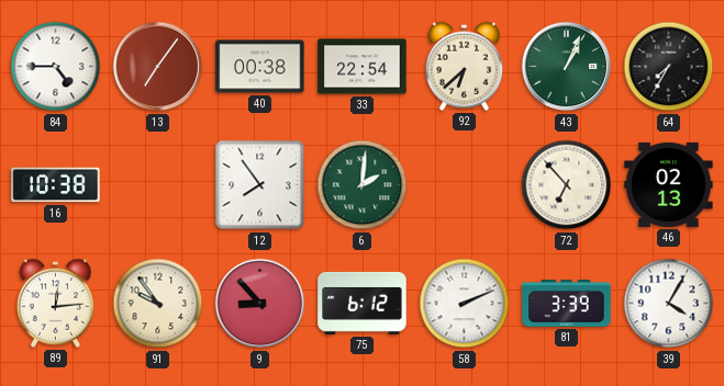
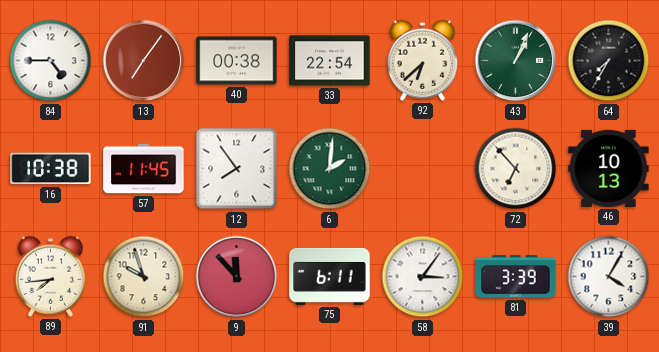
57: none -> 11:45 (144, 169)
46: 02:13 -> 10:13 (609, 168)
89: 12:14 -> 7:44 (51, 276)
91: 9:54 -> 9:57 (144, 277)
9: 8:53 -> 11:53 (237, 277)
75: 6:12 -> 6:11 (330, 276)
58: 2:11 -> 3:06 (423, 277)
